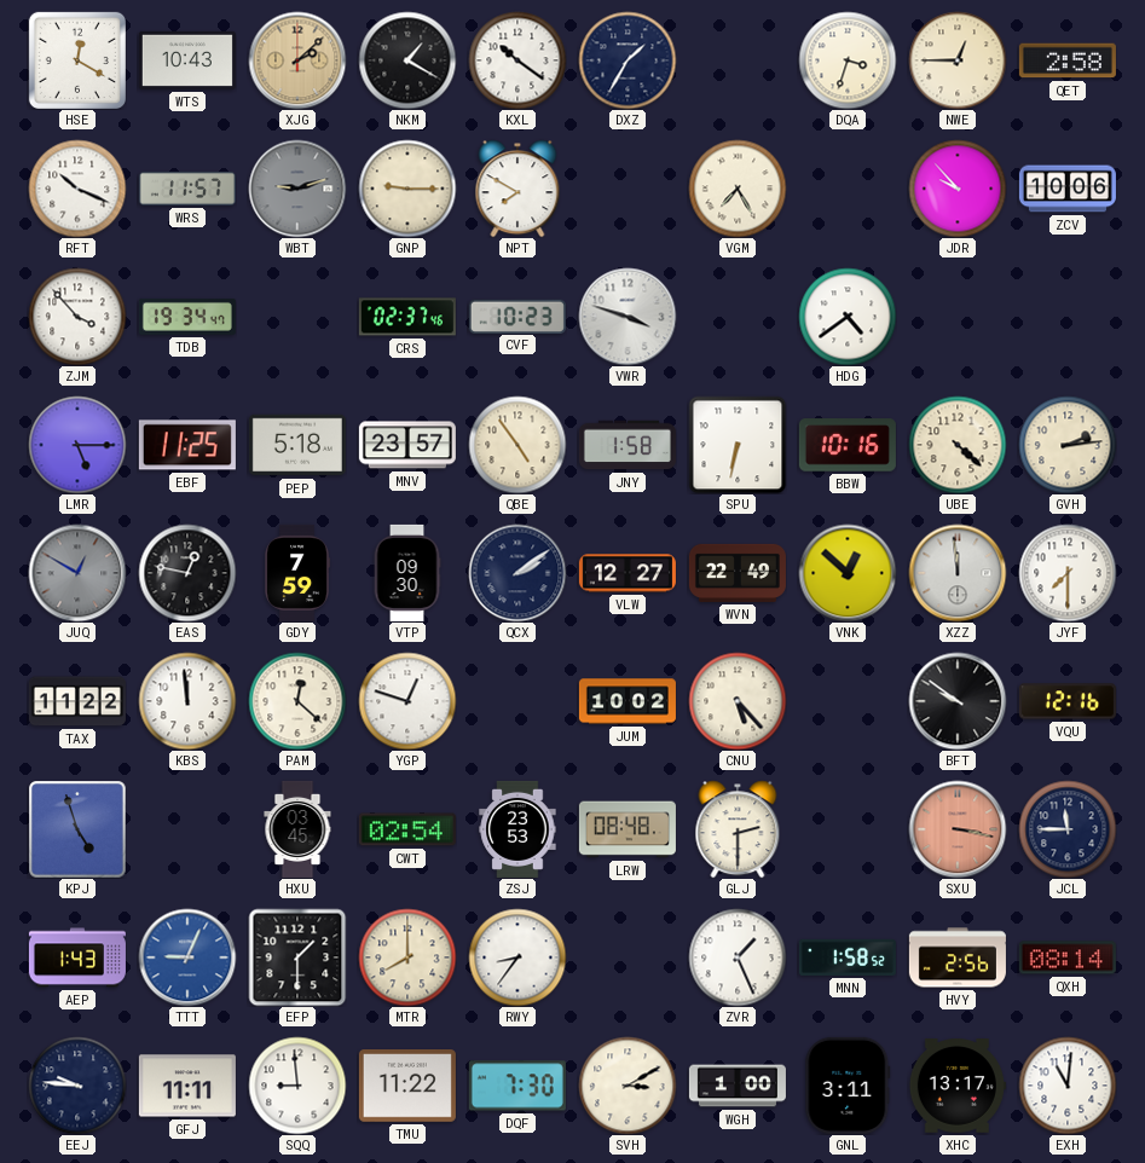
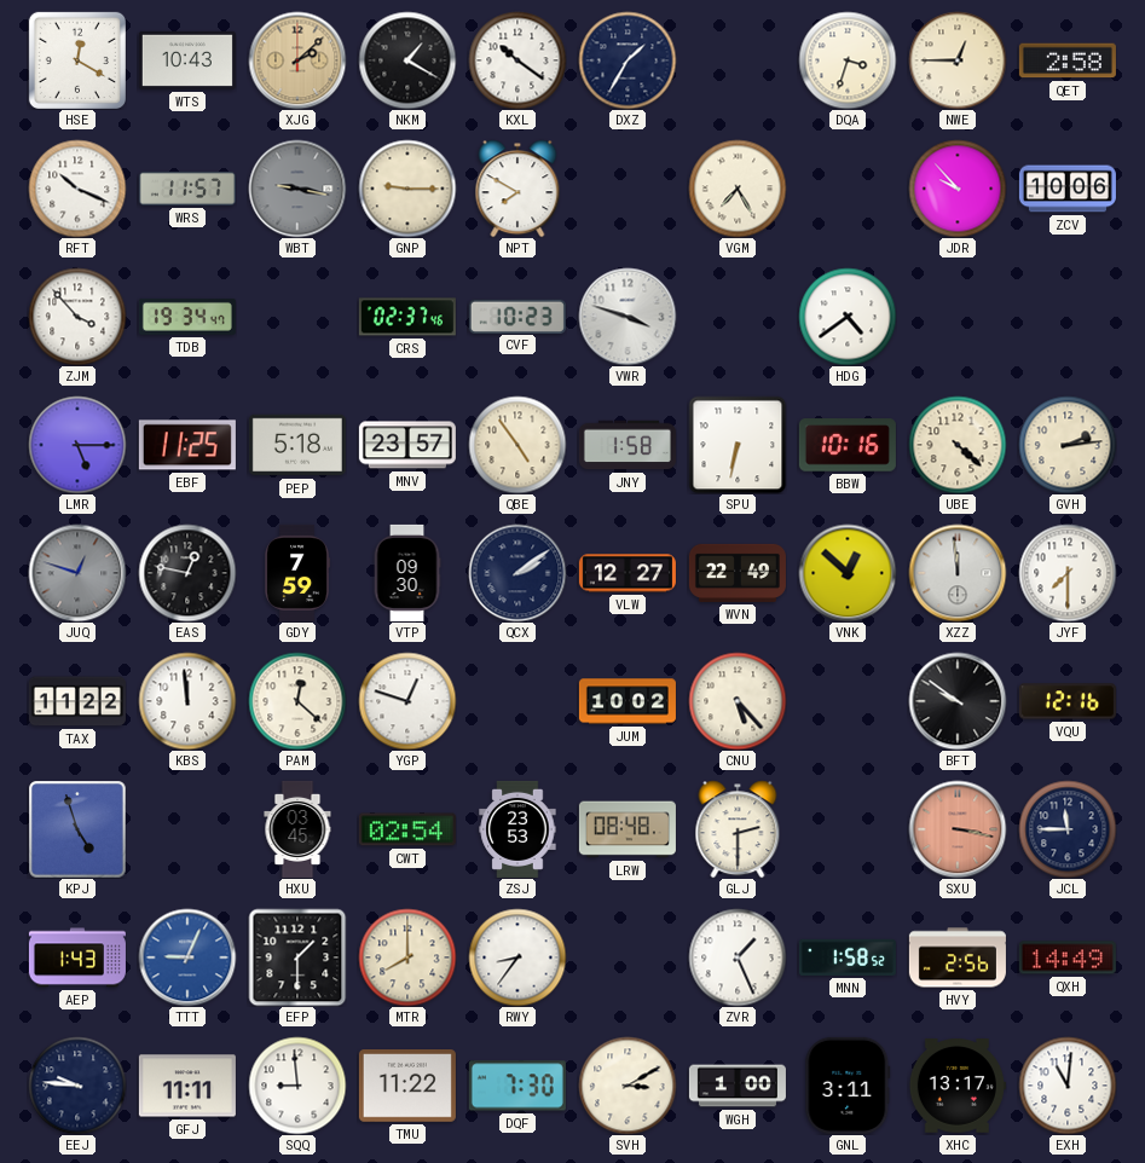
WBT: 9:12 -> 9:17 (297, 189)
JUQ: 12:50 -> 12:48 (77, 573)
QXH: 08:14 -> 14:49 (1068, 957)
